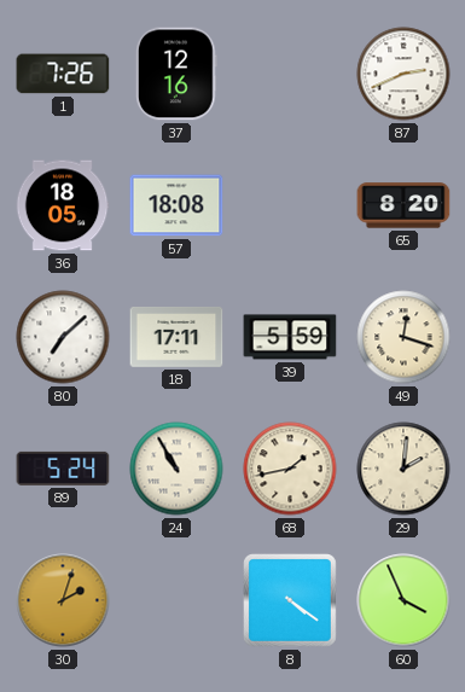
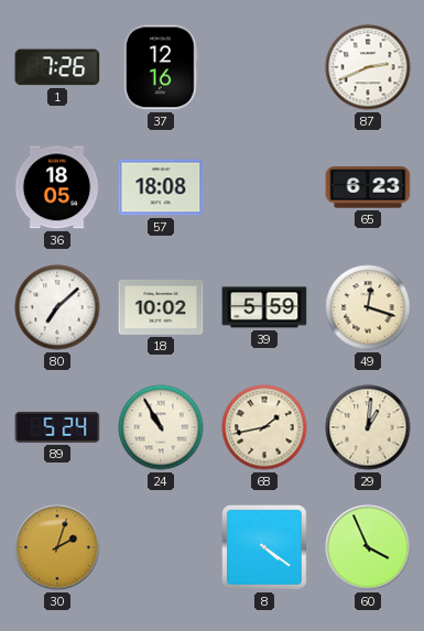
65: 8:20 -> 6:23 (368, 187)
18: 17:11 -> 10:02 (161, 307)
29: 2:01 -> 1:01 (368, 427)
